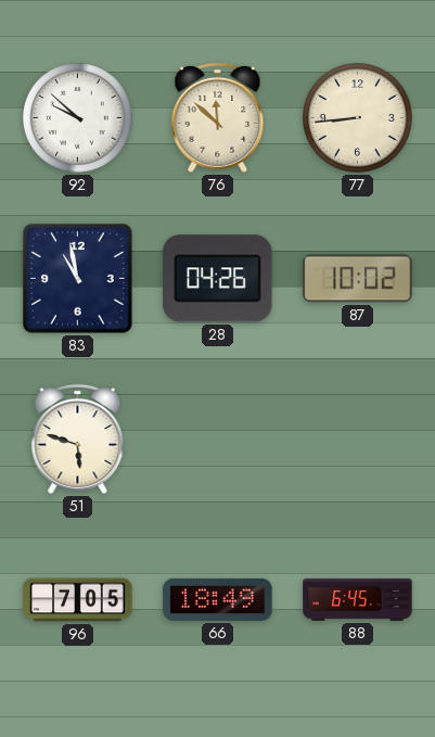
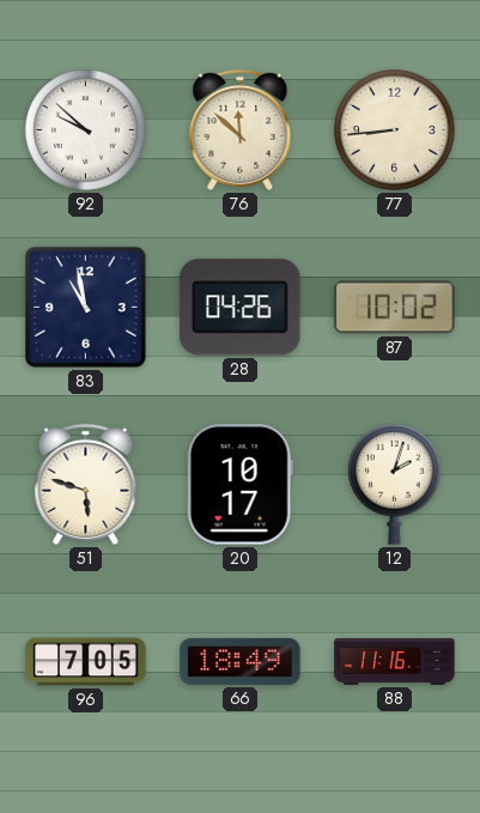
20: none -> 10:17 (239, 485)
12: none -> 2:03 (395, 484)
88: 6:45 -> 11:16 (395, 661)
